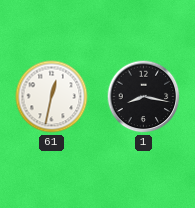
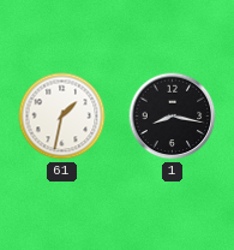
61: 12:32 -> 1:32 (62, 117)
